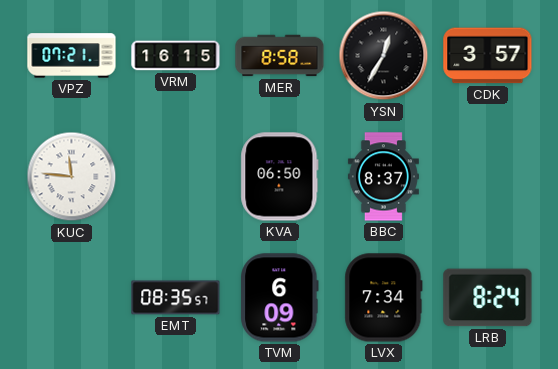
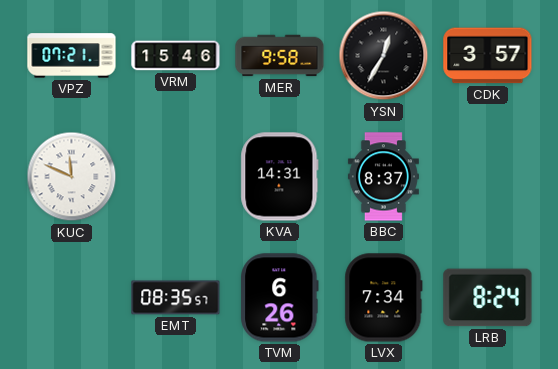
VRM: 16:15 -> 15:46 (176, 56)
MER: 8:58 -> 9:58 (280, 56)
KUC: 11:46 -> 11:49 (72, 177)
KVA: 06:50 -> 14:31 (280, 177)
TVM: 6:09 -> 6:26 (280, 298)
